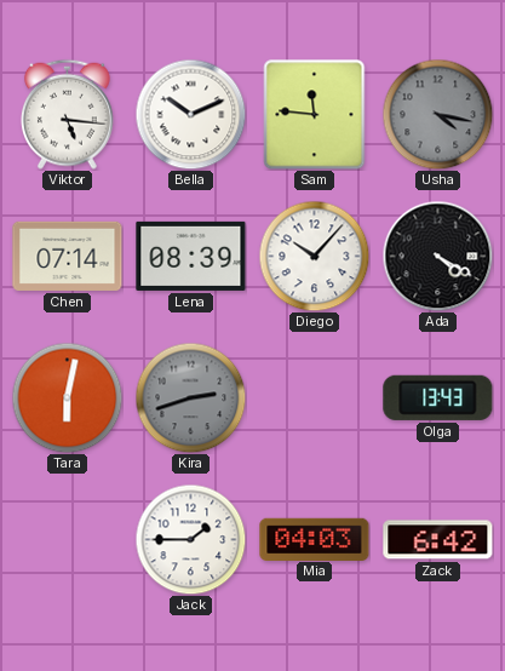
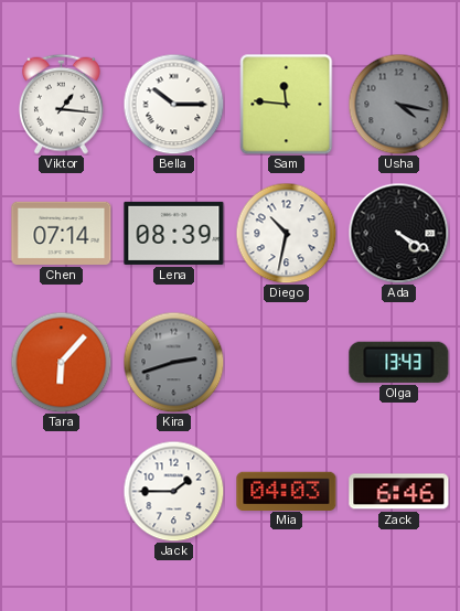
Viktor: 5:16 -> 1:16 (61, 104)
Bella: 10:11 -> 10:15 (173, 104)
Diego: 10:07 -> 10:32 (286, 233)
Tara: 6:02 -> 6:07 (61, 362)
Zack: 6:42 -> 6:46 (399, 492)
